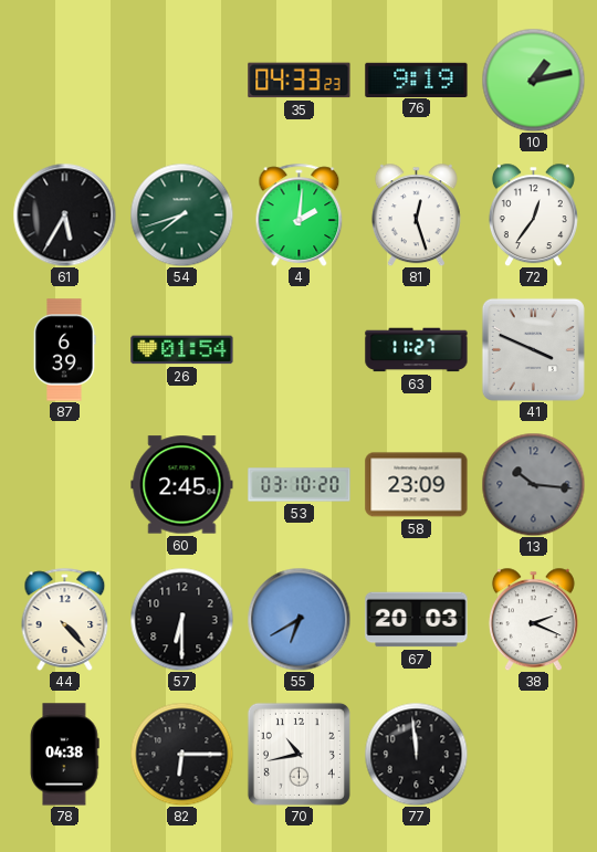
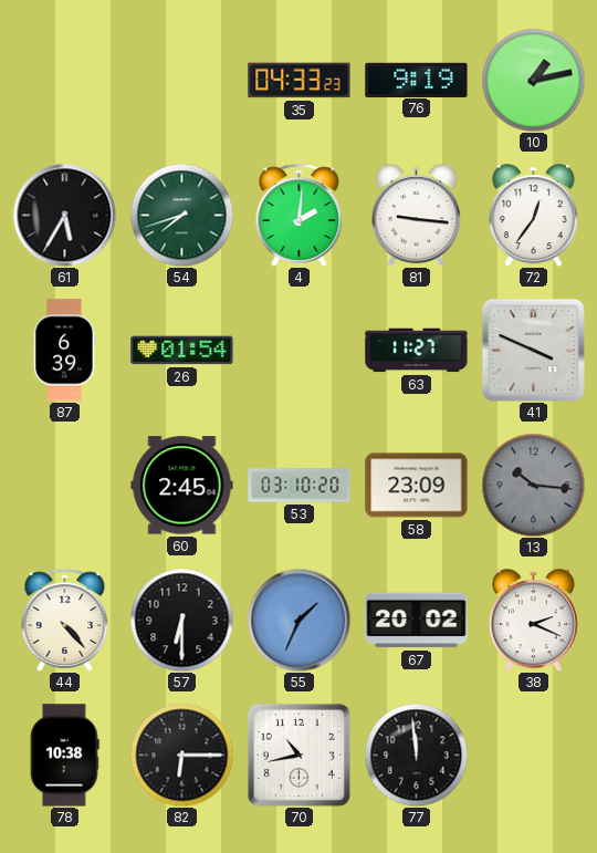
81: 12:27 -> 9:16 (416, 215)
55: 6:40 -> 1:34 (298, 620)
67: 20:03 -> 20:02 (417, 621)
78: 04:38 -> 10:38 (65, 756)
